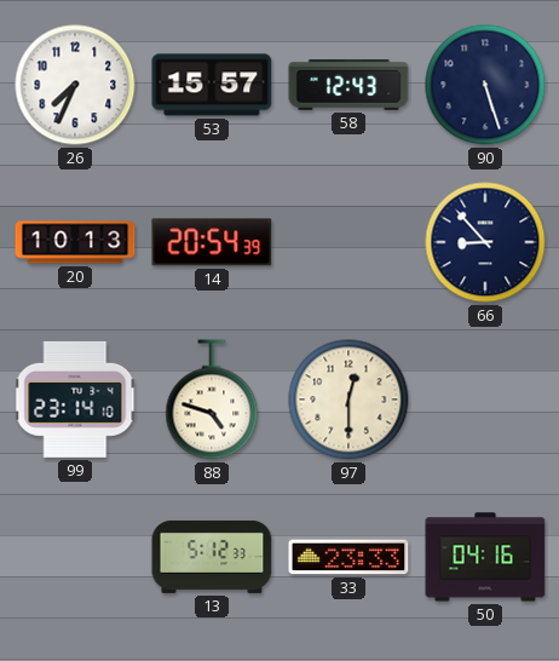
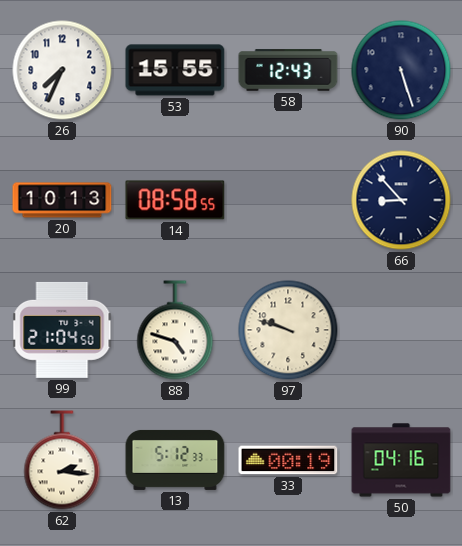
53: 15:57 -> 15:55 (175, 70)
14: 20:54 -> 08:58 (175, 200)
99: 23:14 -> 21:04 (62, 330)
97: 12:30 -> 9:48 (288, 330)
62: none -> 2:16 (62, 460)
33: 23:33 -> 00:19 (288, 460)
